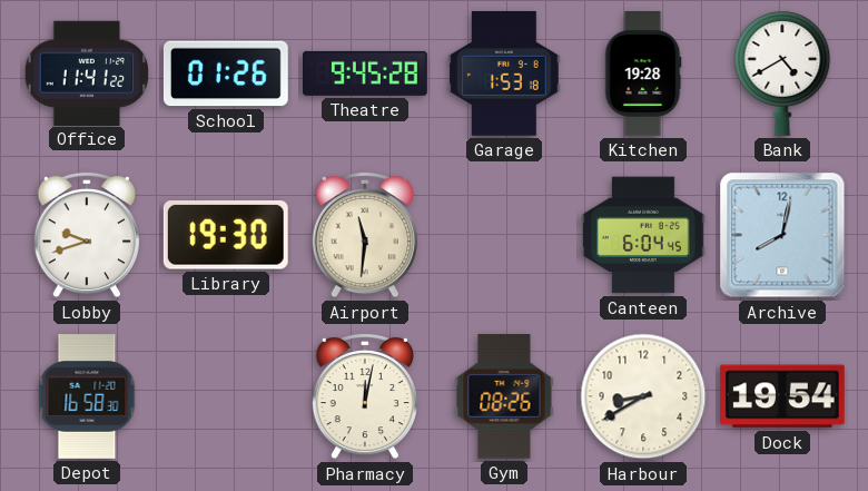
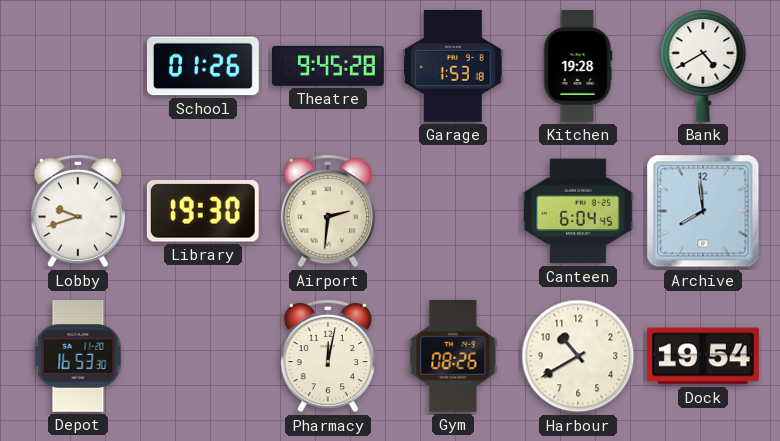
Office: 11:41 -> none (87, 72)
Airport: 11:31 -> 2:31 (327, 211)
Archive: 8:02 -> 7:59 (703, 211)
Depot: 16:58 -> 16:53 (78, 357)
Harbour: 8:40 -> 10:40 (578, 356)
